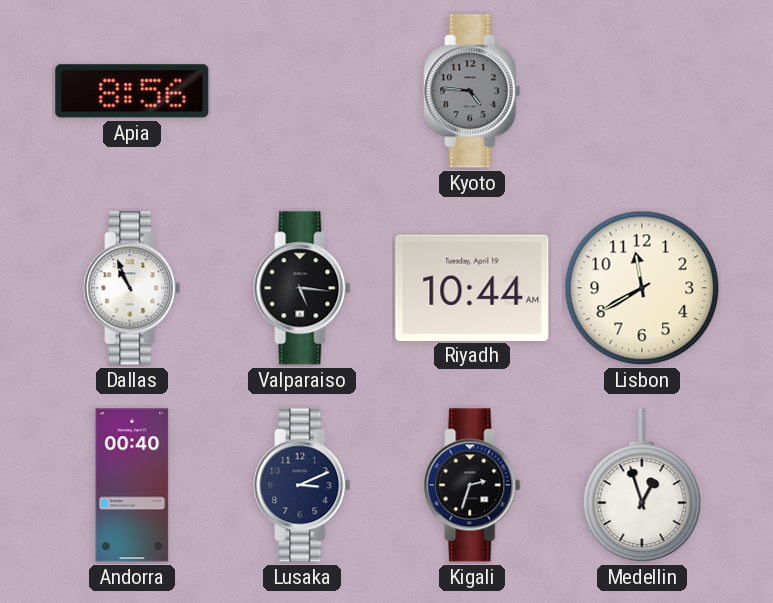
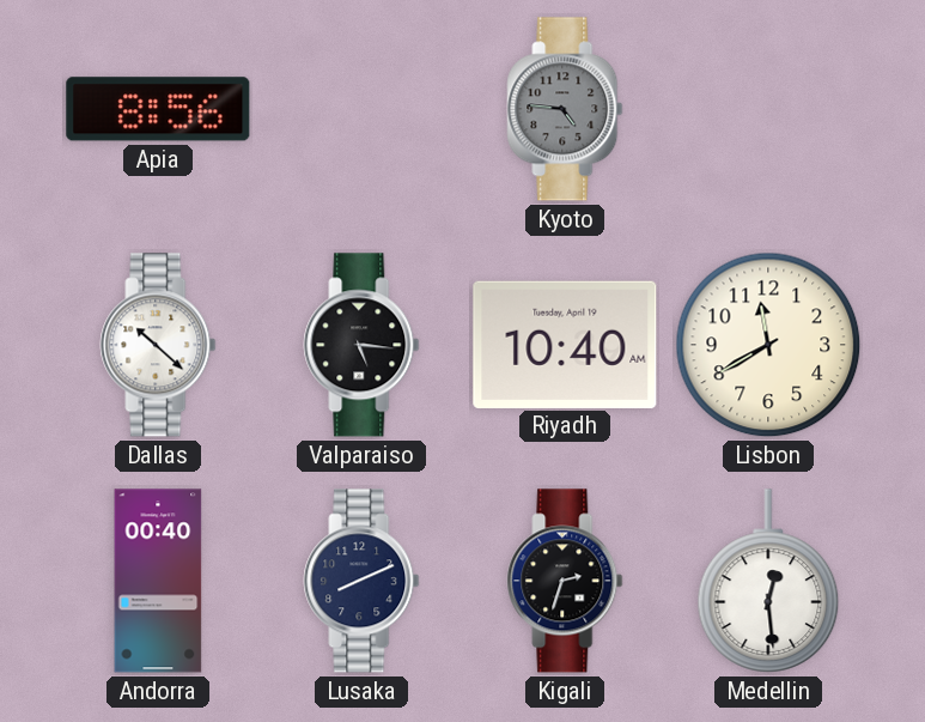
Dallas: 10:56 -> 10:22 (158, 345)
Riyadh: 10:44 -> 10:40 (565, 344)
Lusaka: 3:11 -> 8:11 (361, 581)
Medellin: 12:57 -> 12:29 (768, 581)
